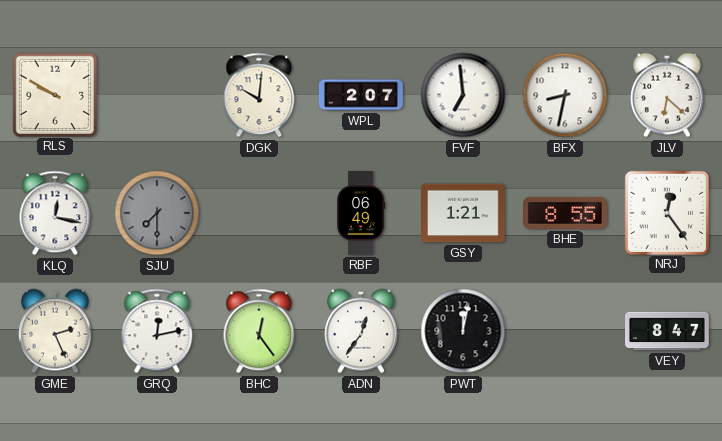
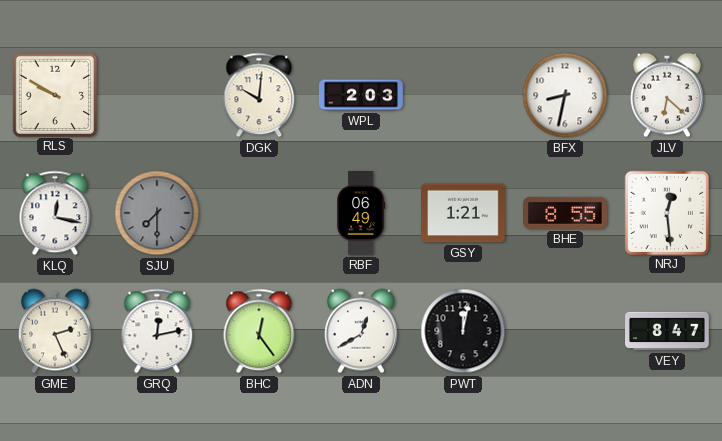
WPL: 2:07 -> 2:03 (361, 95)
FVF: 6:59 -> none (463, 95)
NRJ: 12:24 -> 12:29 (666, 212)
ADN: 12:36 -> 12:40 (361, 331)
